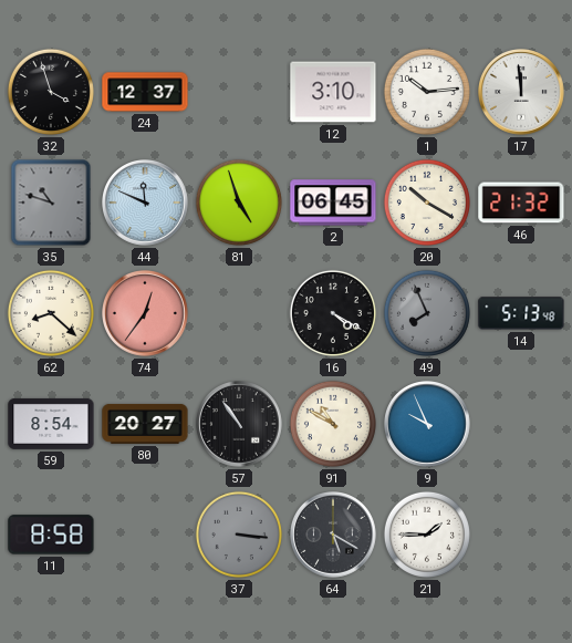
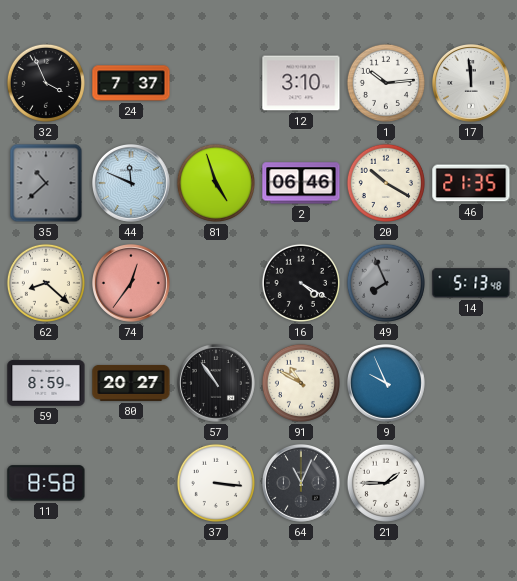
32: 3:57 -> 3:56 (46, 83)
24: 12:37 -> 7:37 (131, 83)
35: 10:48 -> 10:38 (46, 183)
2: 06:45 -> 06:46 (301, 183)
46: 21:32 -> 21:35 (471, 183)
59: 8:54 -> 8:59 (46, 383)
37 dial: grey -> white (216, 483)
64: 5:20 -> 11:04 (302, 484)
